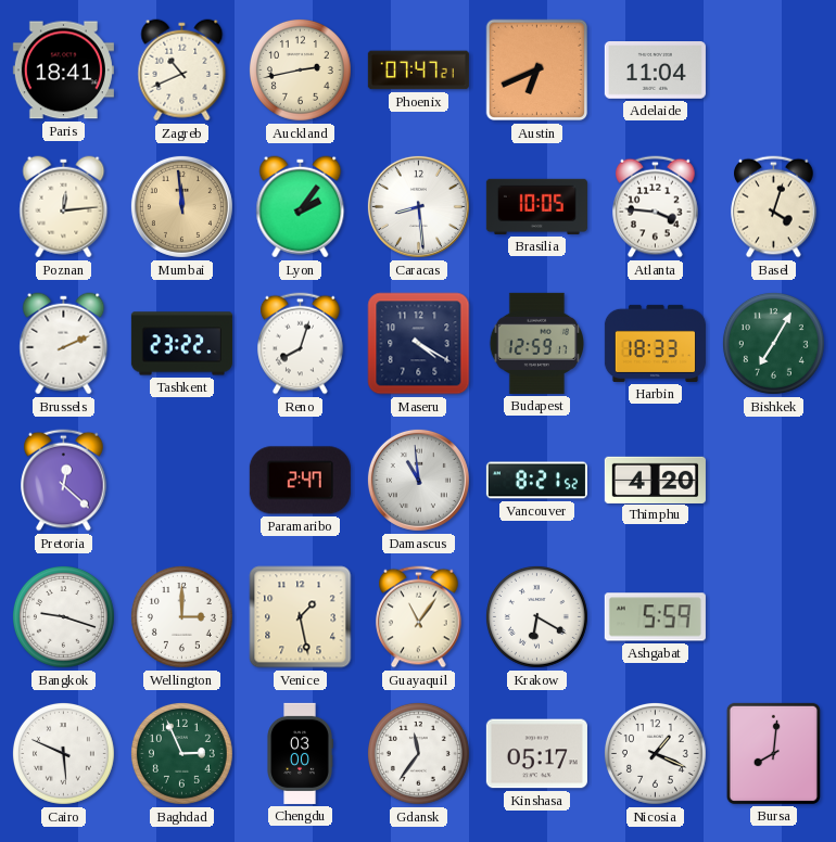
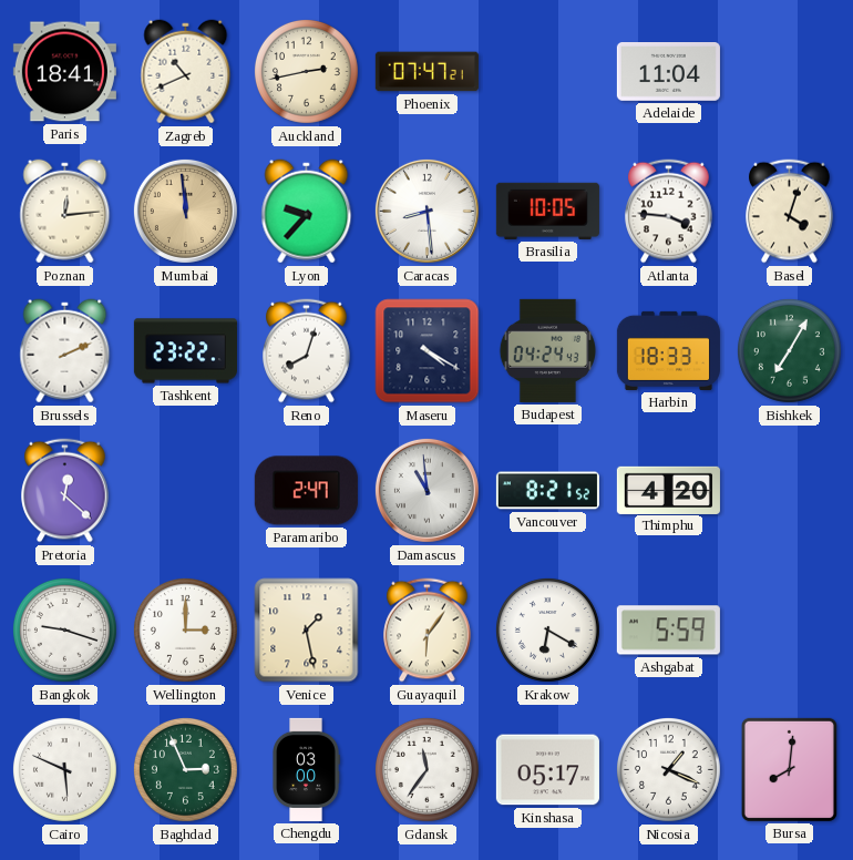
Austin: 6:41 -> none (537, 71)
Lyon: 2:06 -> 9:37 (307, 212)
Budapest: 12:59 -> 04:24 (547, 350)
Guayaquil: 11:06 -> 6:06 (428, 631)
